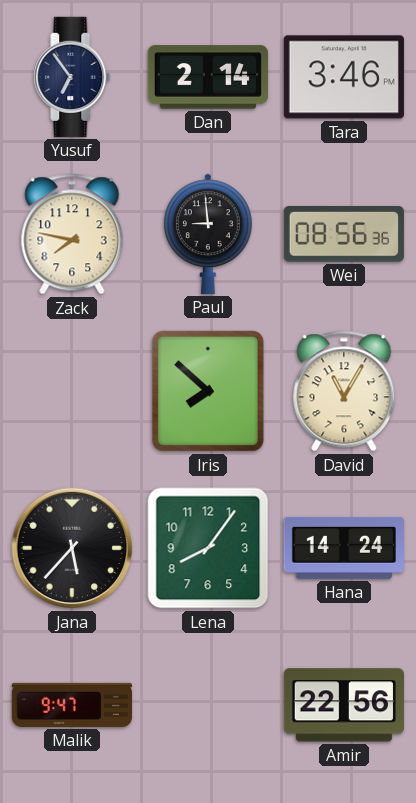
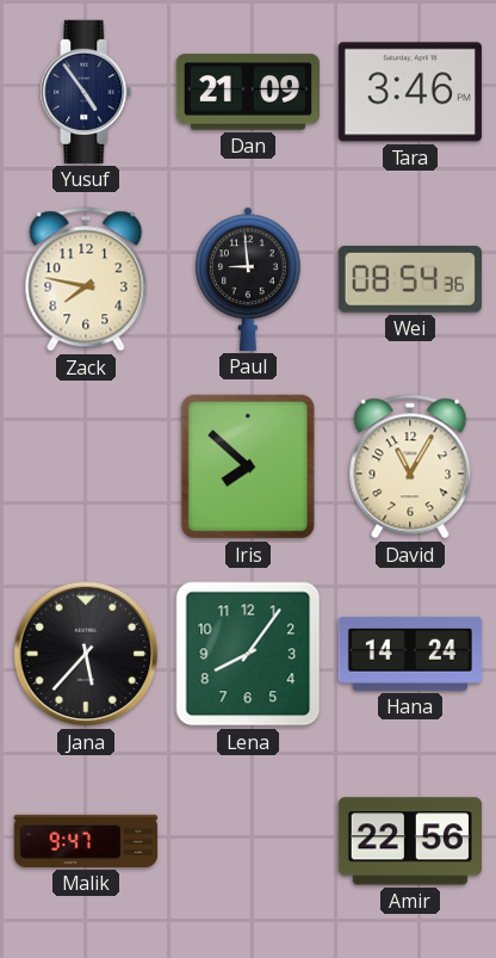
Yusuf: 6:54 -> 4:54 (86, 92)
Dan: 2:14 -> 21:09 (248, 92)
Wei: 08:56 -> 08:54 (410, 280)
